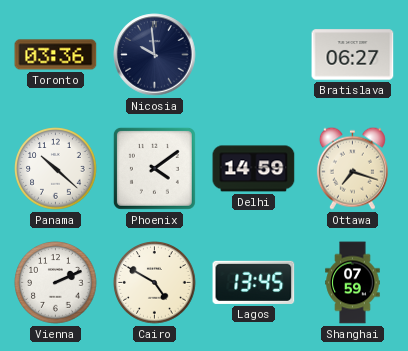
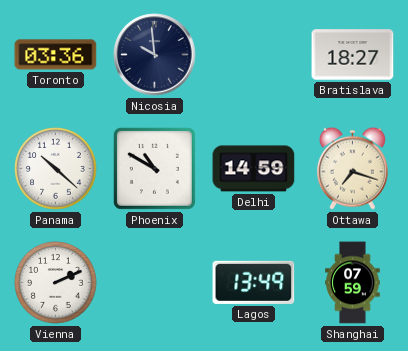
Bratislava: 06:27 -> 18:27 (353, 55)
Phoenix: 4:09 -> 10:50 (154, 168)
Cairo: 4:50 -> none (155, 283)
Lagos: 13:45 -> 13:49 (254, 282)
